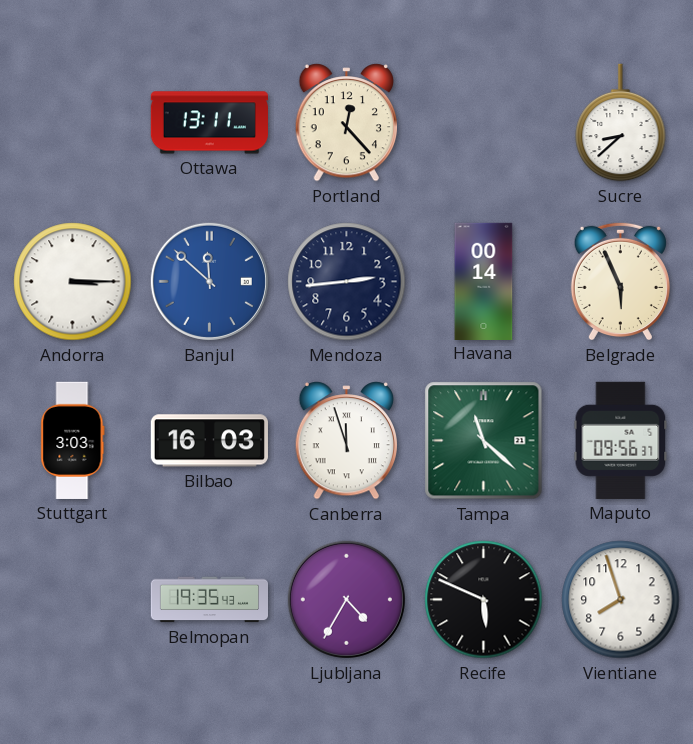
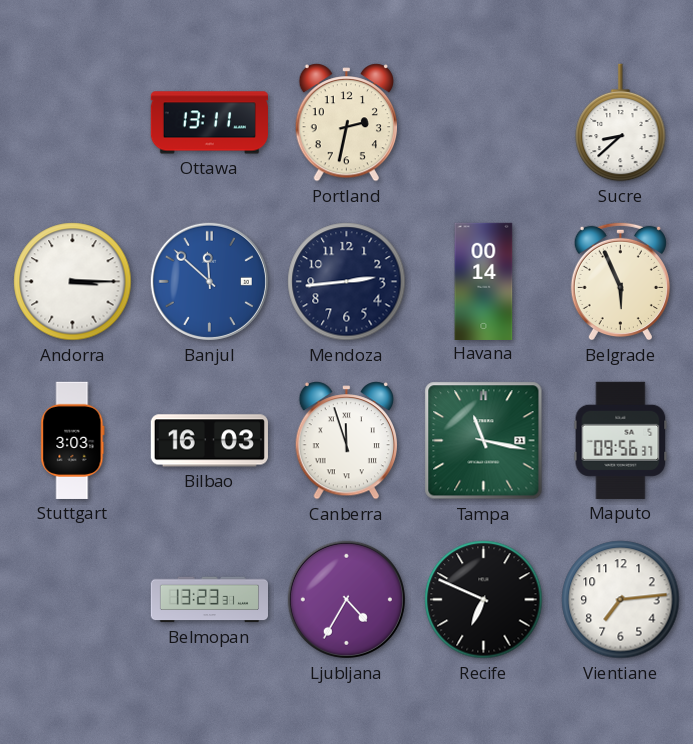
Portland: 12:23 -> 2:32 (346, 123)
Tampa: 11:22 -> 11:17 (484, 441)
Belmopan: 19:35 -> 13:23 (209, 600)
Recife: 5:49 -> 6:49 (484, 600)
Vientiane: 7:57 -> 7:14 (621, 600)
